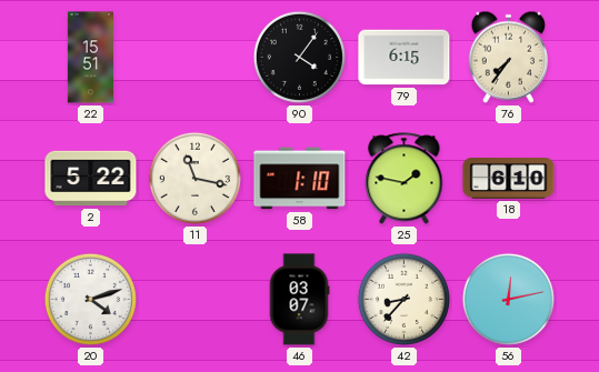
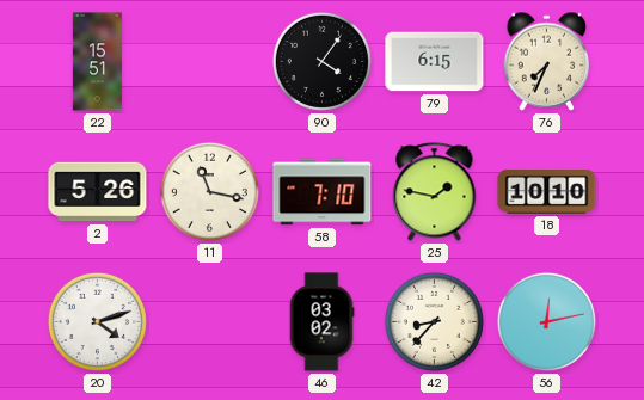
76: 7:36 -> 7:34 (547, 61)
2: 5:22 -> 5:26 (98, 192)
58: 1:10 -> 7:10 (323, 192)
18: 6:10 -> 10:10 (547, 192)
46: 03:07 -> 03:02 (321, 322)
